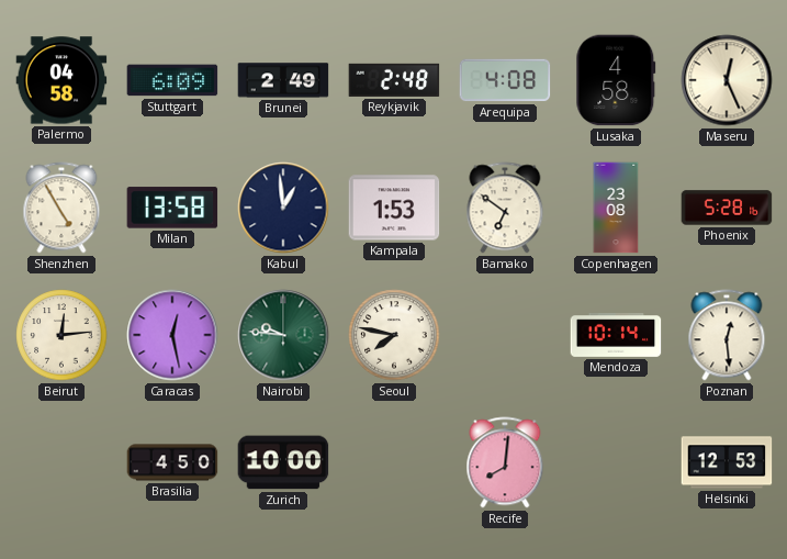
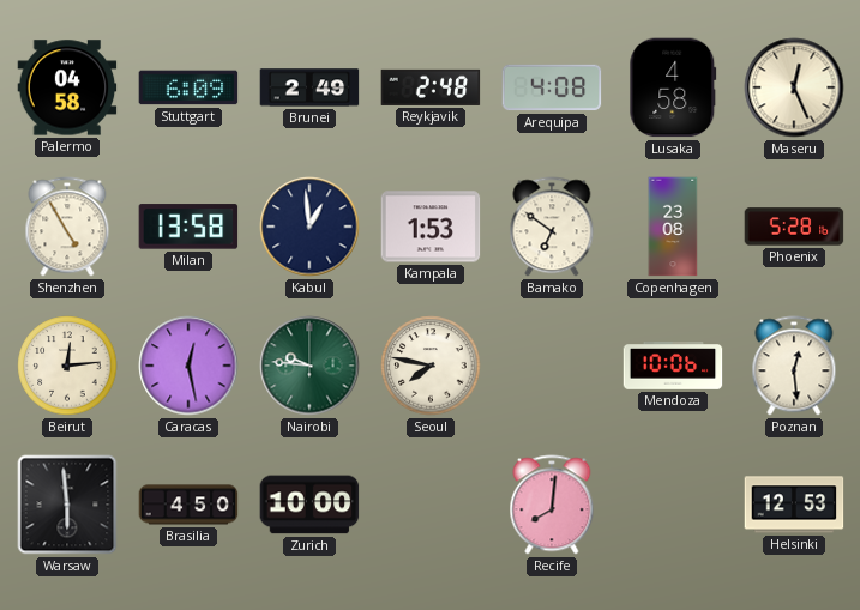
Mendoza: 10:14 -> 10:06 (673, 367)
Warsaw: none -> 5:59 (67, 505)
